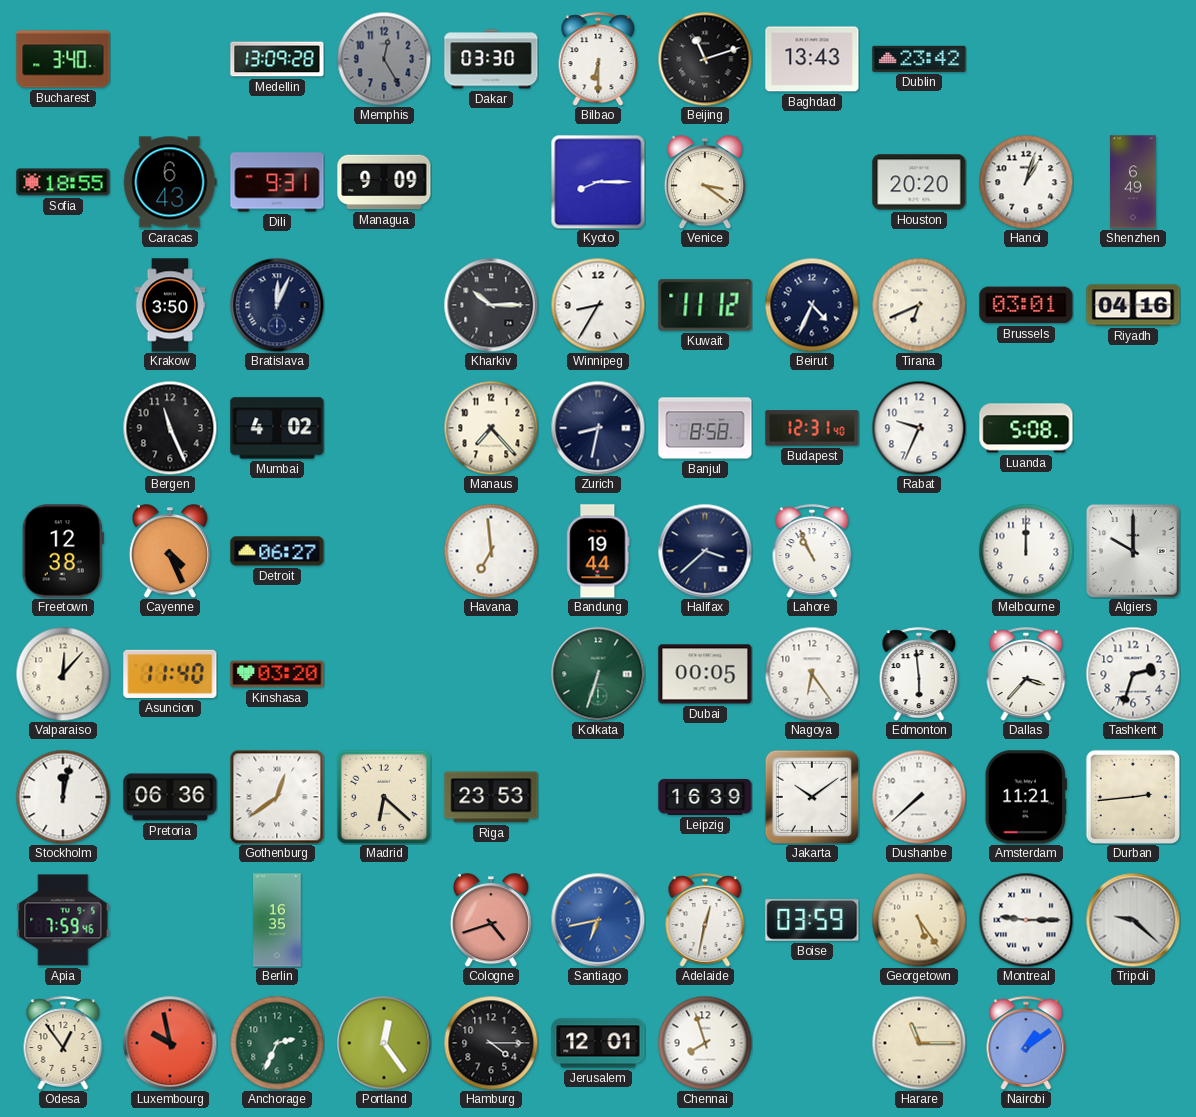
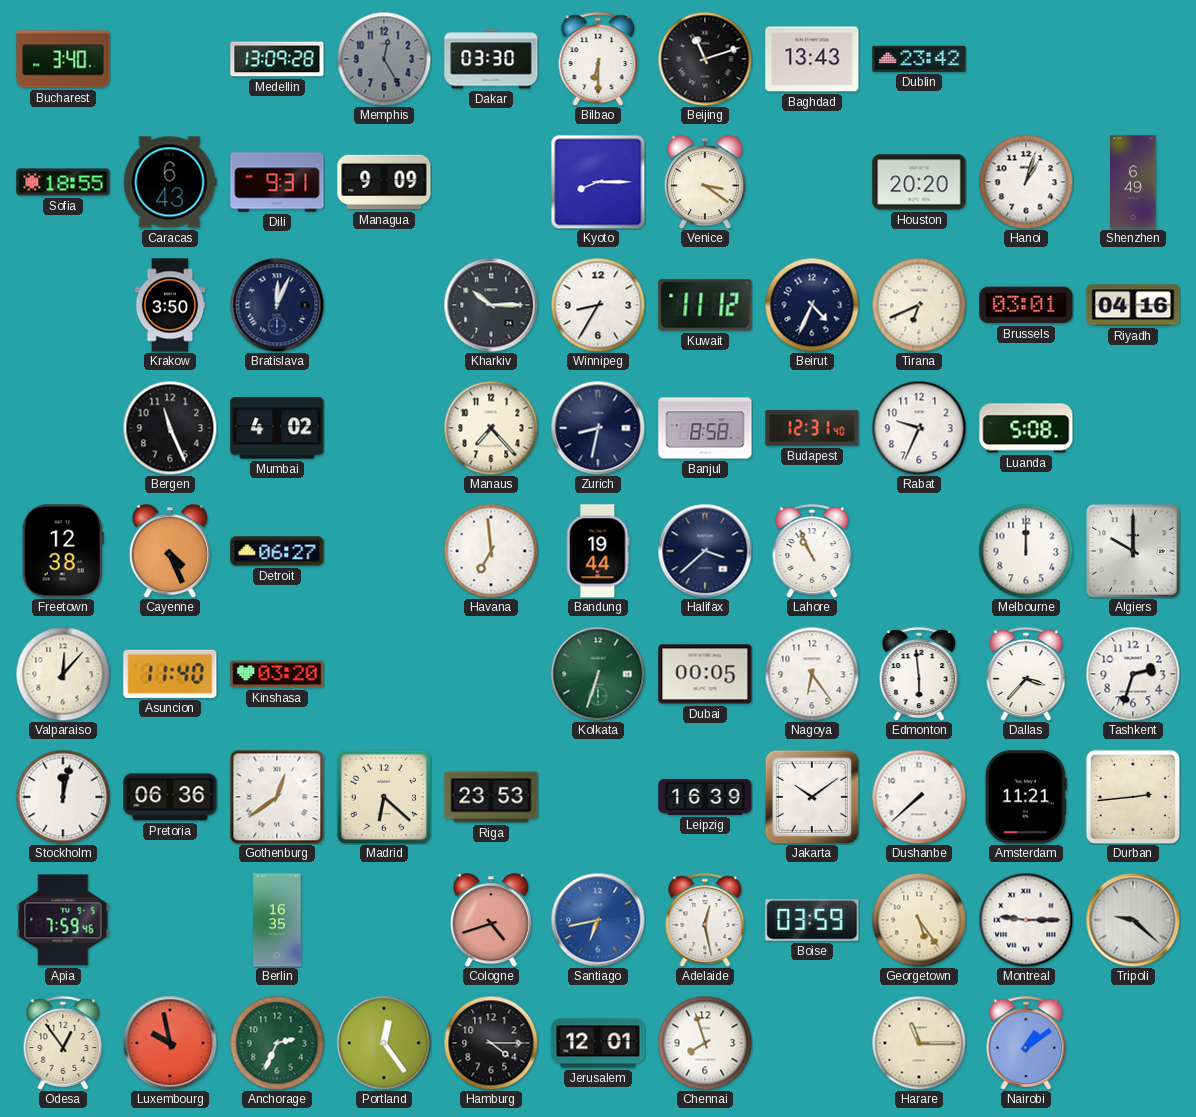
Adelaide: 12:32 -> 12:28 (705, 920)
